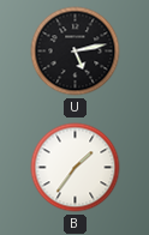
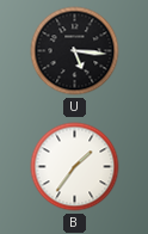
U: 5:13 -> 5:16 (75, 51)
